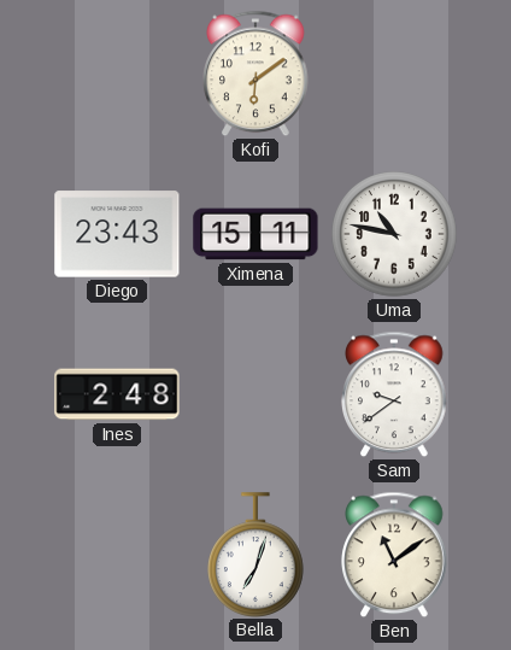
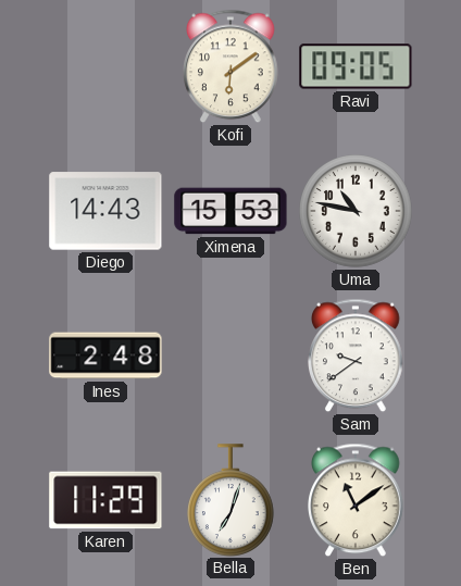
Ravi: none -> 09:05 (356, 66)
Diego: 23:43 -> 14:43 (105, 211)
Ximena: 15:11 -> 15:53 (230, 211)
Karen: none -> 11:29 (105, 500)
